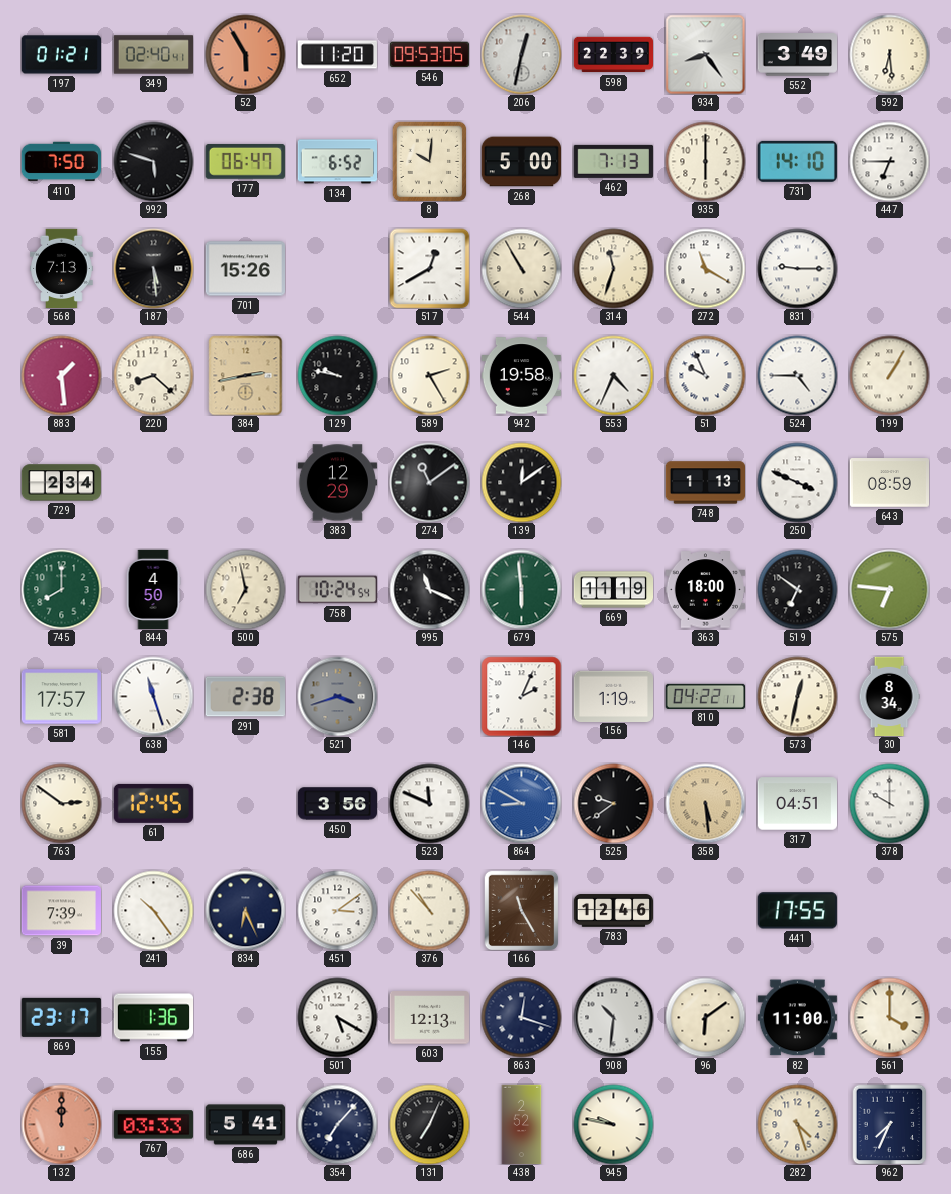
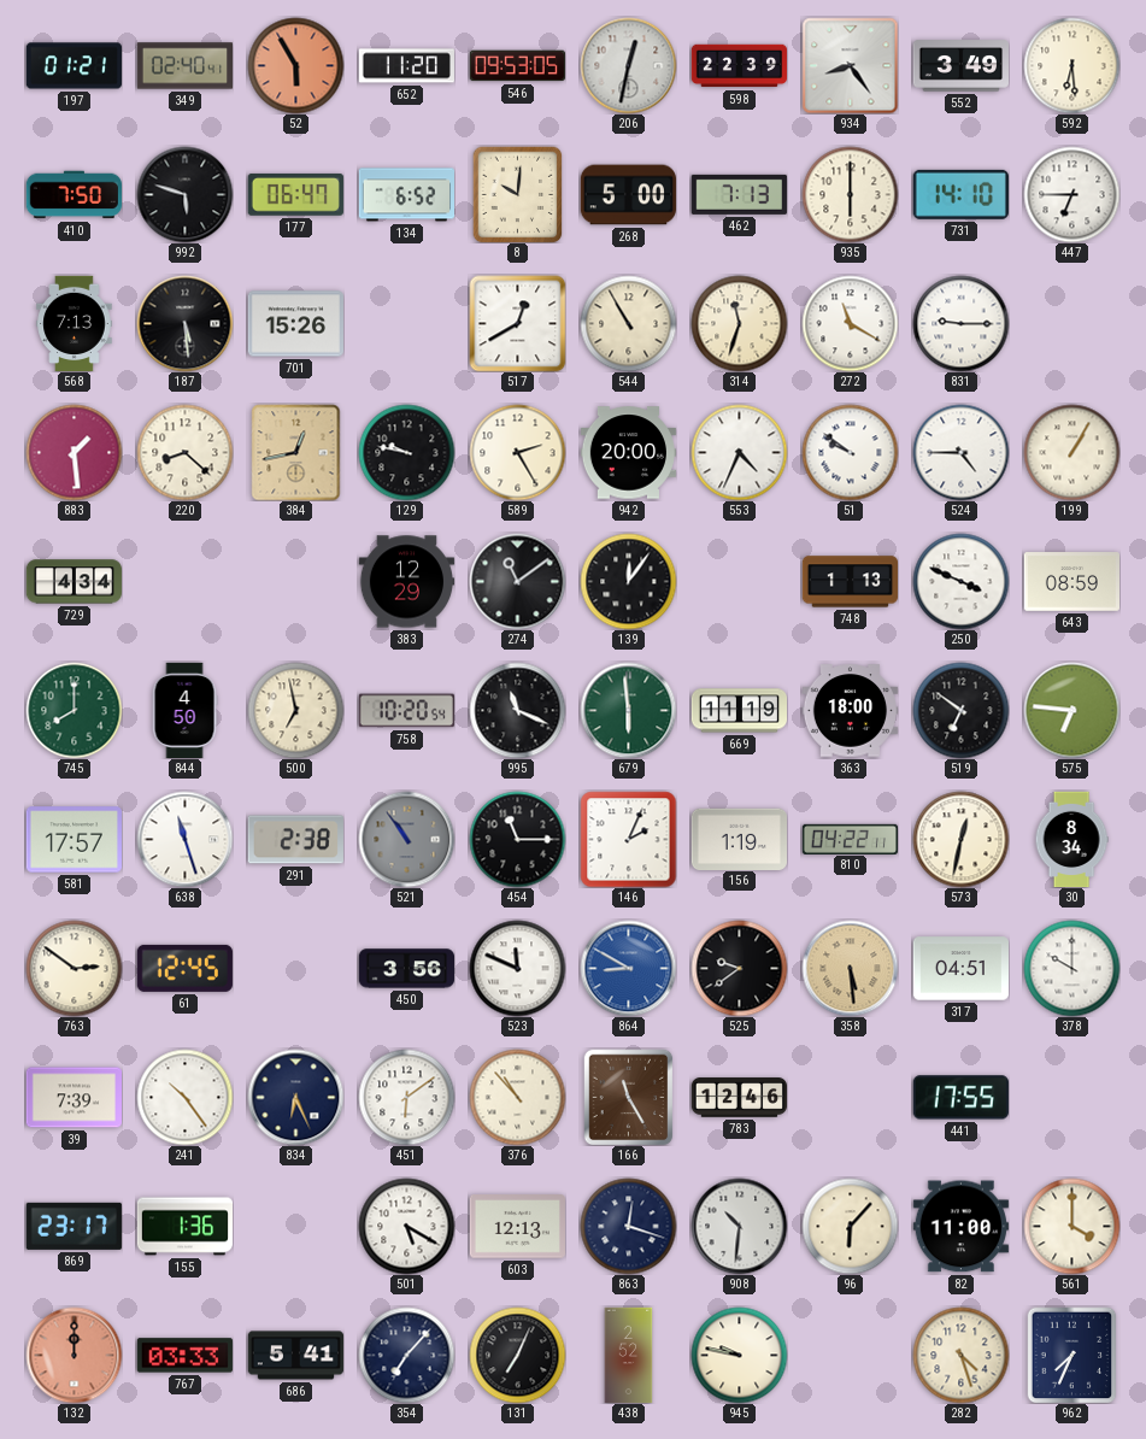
384: 2:43 -> 12:43 (296, 452)
942: 19:58 -> 20:00 (628, 453)
51: 9:56 -> 9:51 (850, 452)
729: 2:34 -> 4:34 (74, 582)
139: 12:09 -> 12:06 (628, 581)
758: 10:24 -> 10:20 (406, 711)
521: 3:42 -> 10:54 (406, 839)
454: none -> 11:15 (517, 839)
451: 3:09 -> 6:09 (406, 1097)
96: 6:09 -> 6:07 (850, 1226)
